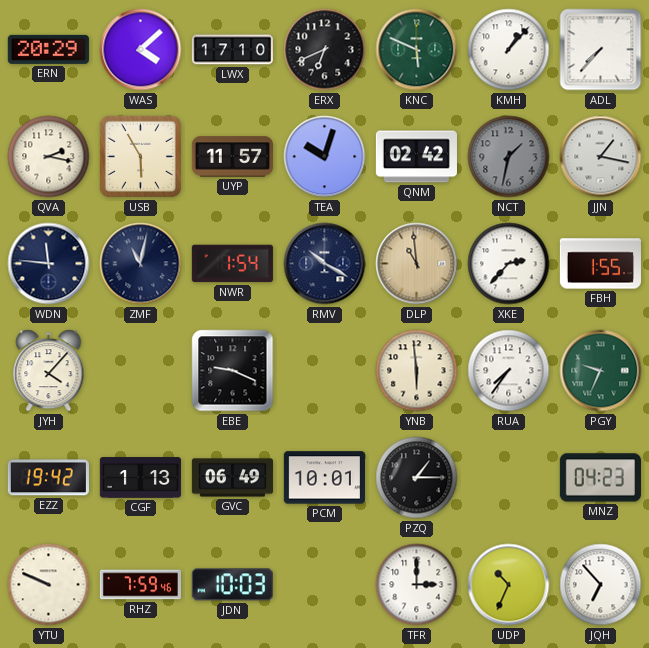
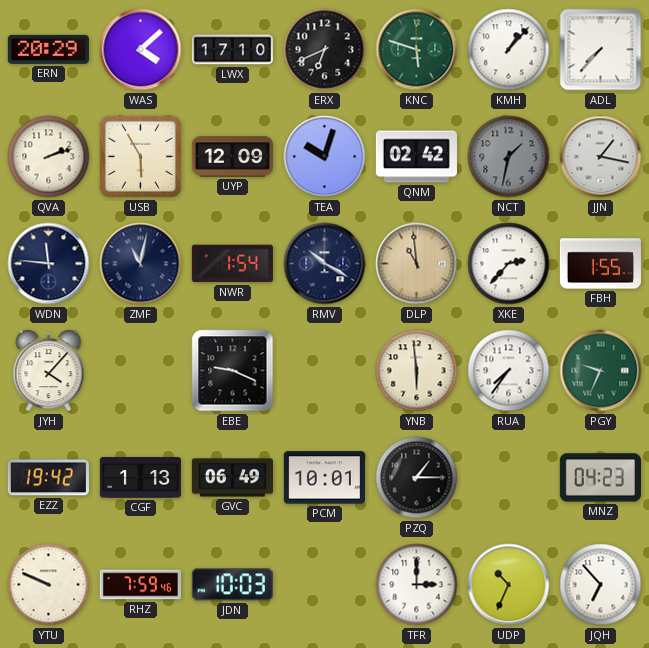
KNC: 5:49 -> 5:48 (417, 50)
QVA: 2:17 -> 2:12 (49, 157)
UYP: 11:57 -> 12:09 (232, 157)
